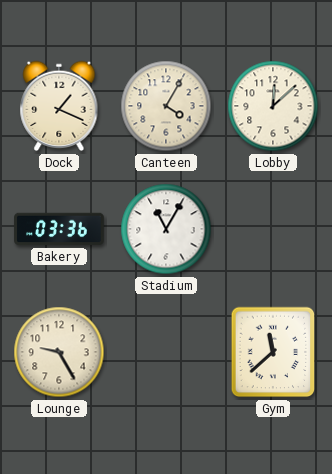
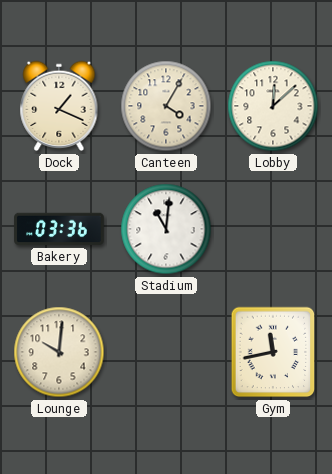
Stadium: 11:05 -> 11:01 (166, 229)
Lounge: 9:25 -> 10:01 (59, 352)
Gym: 11:38 -> 11:43 (273, 352)
